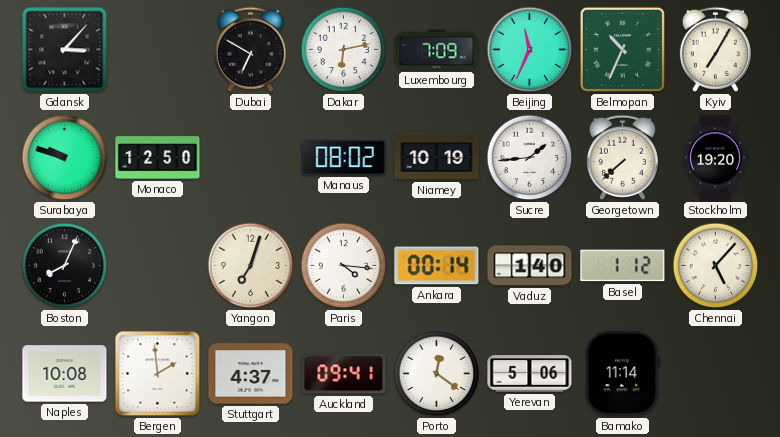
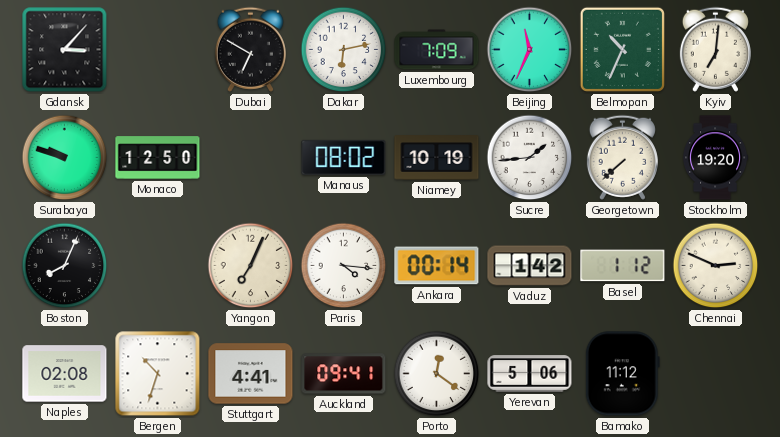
Kyiv: 7:05 -> 7:01 (715, 49)
Yangon: 7:03 -> 7:04 (251, 266)
Vaduz: 1:40 -> 1:42 (530, 266)
Chennai: 5:07 -> 2:49 (716, 266)
Naples: 10:08 -> 02:08 (65, 374)
Bergen: 1:59 -> 10:33 (158, 374)
Stuttgart: 4:37 -> 4:41 (251, 374)
Bamako: 11:14 -> 11:12 (622, 374)
